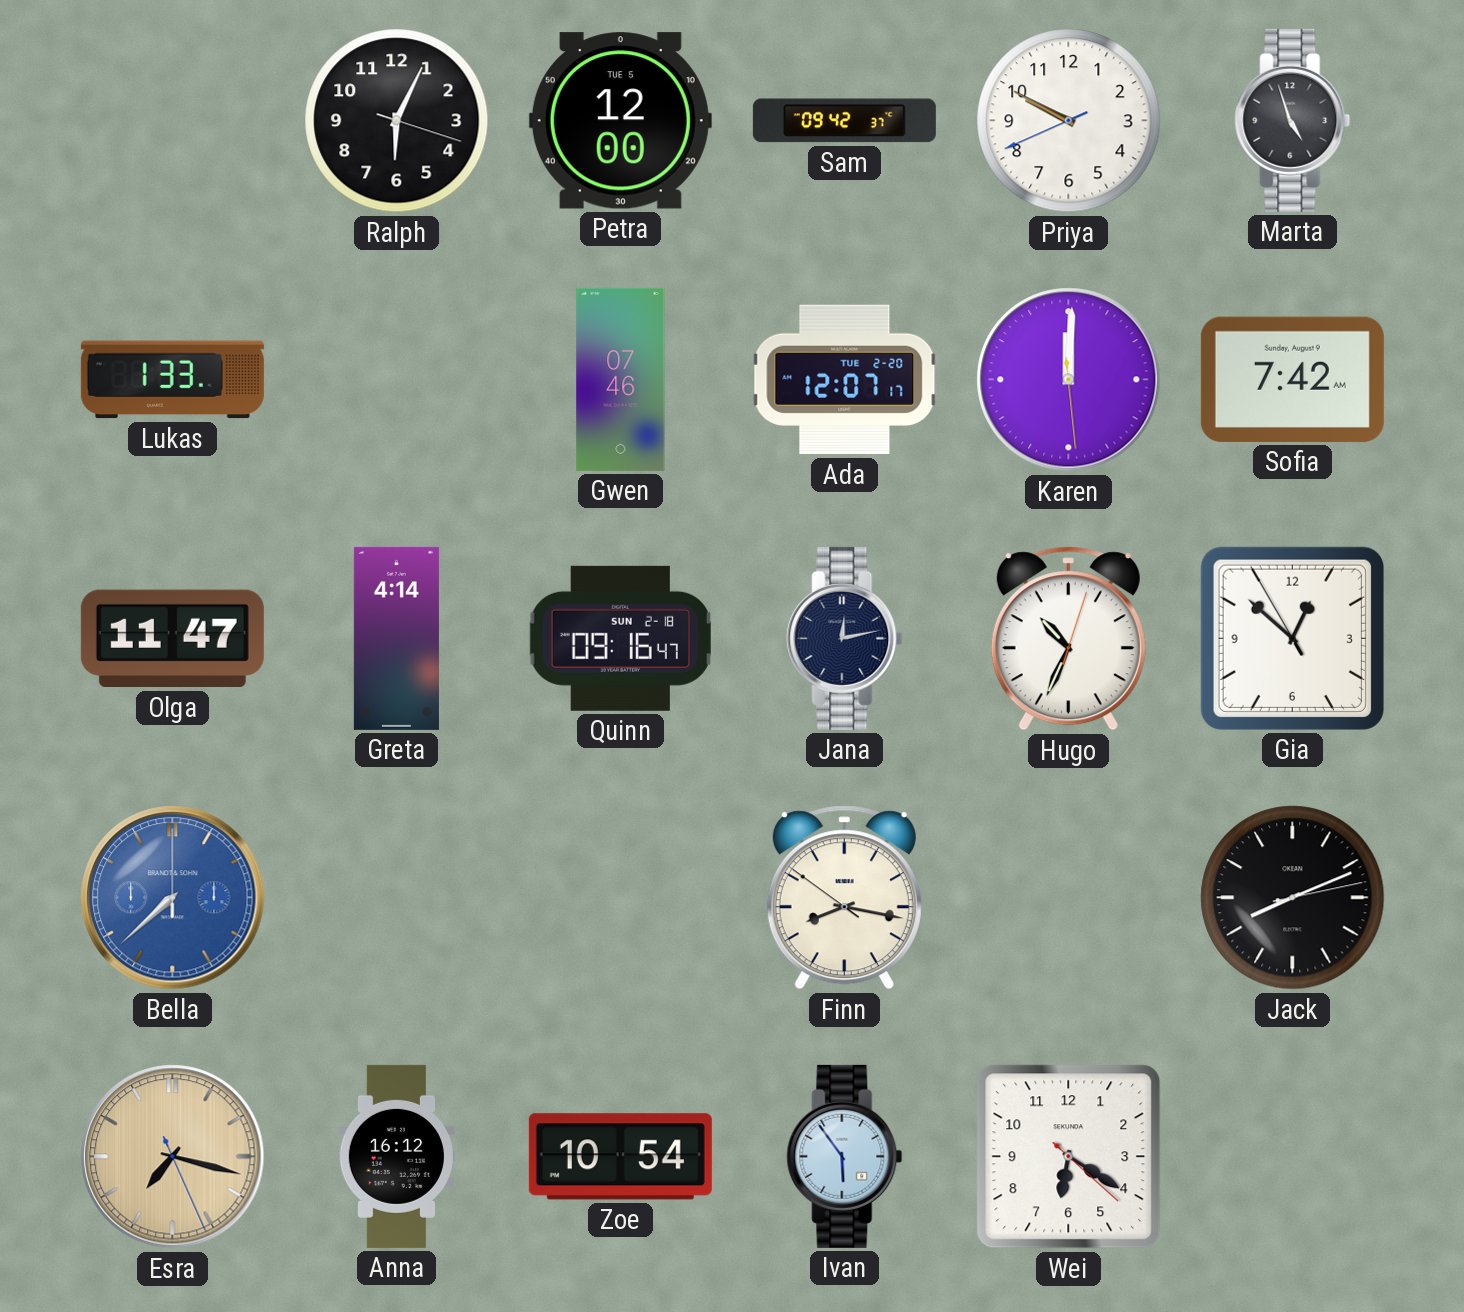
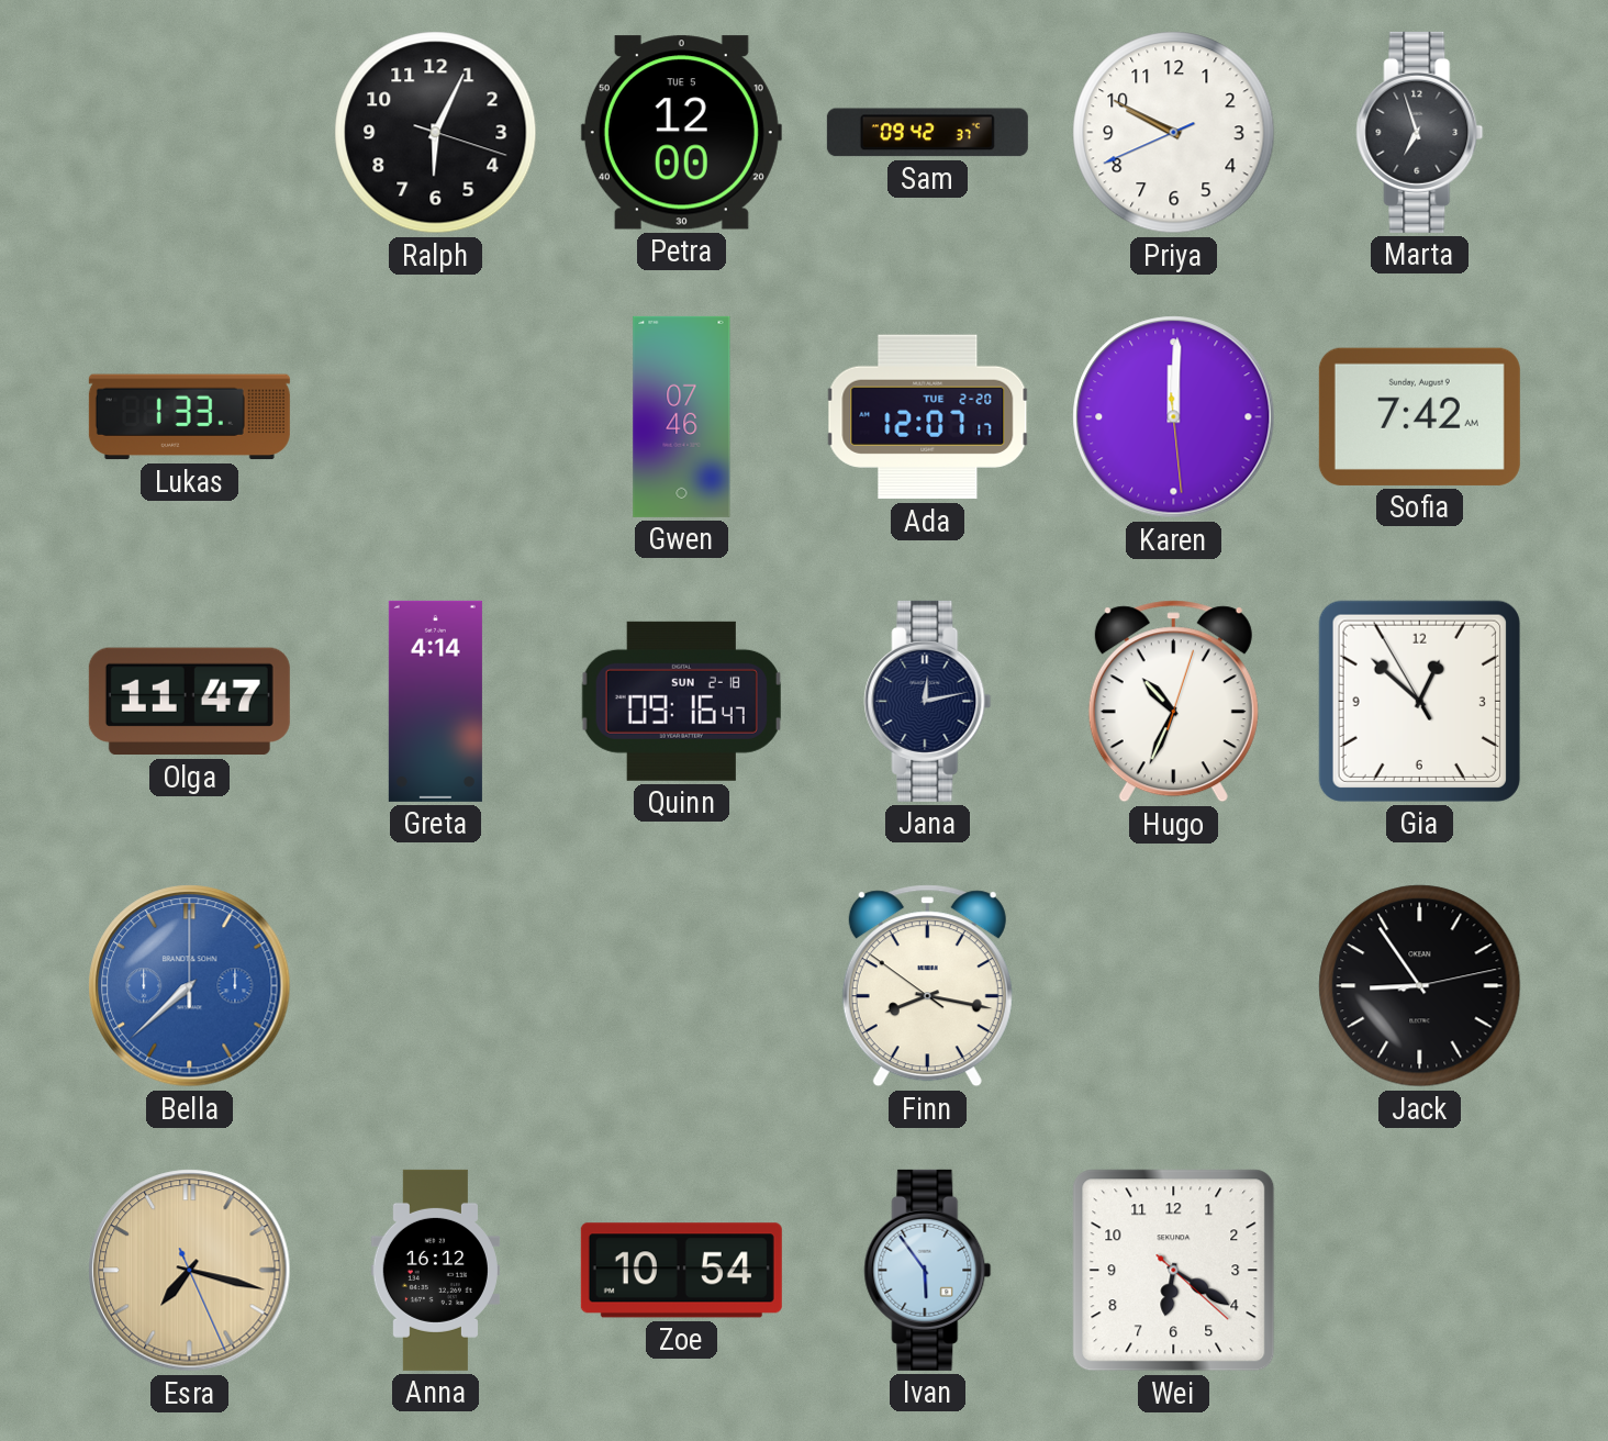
Marta: 4:57 -> 6:57 (1420, 132)
Jack: 8:11 -> 8:54 (1420, 986)
